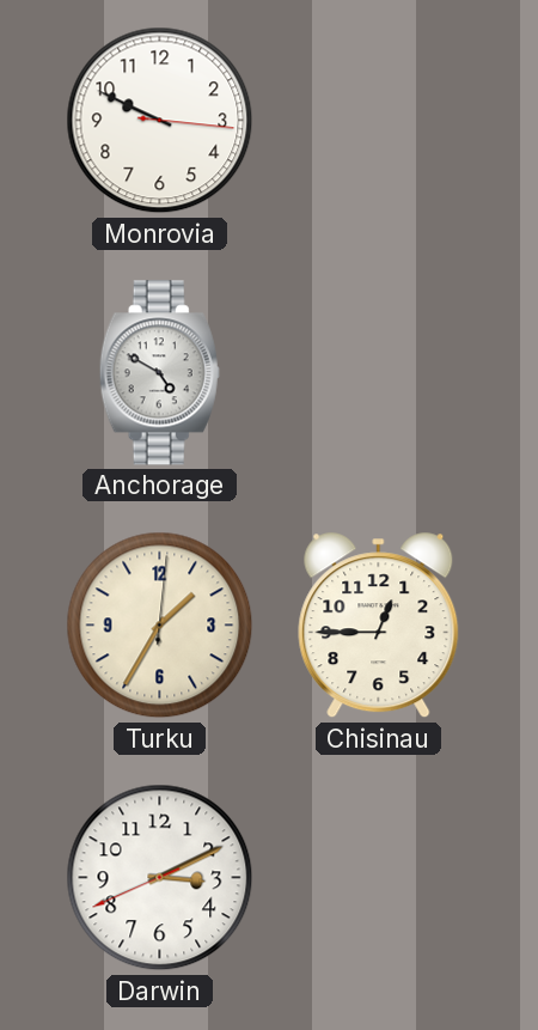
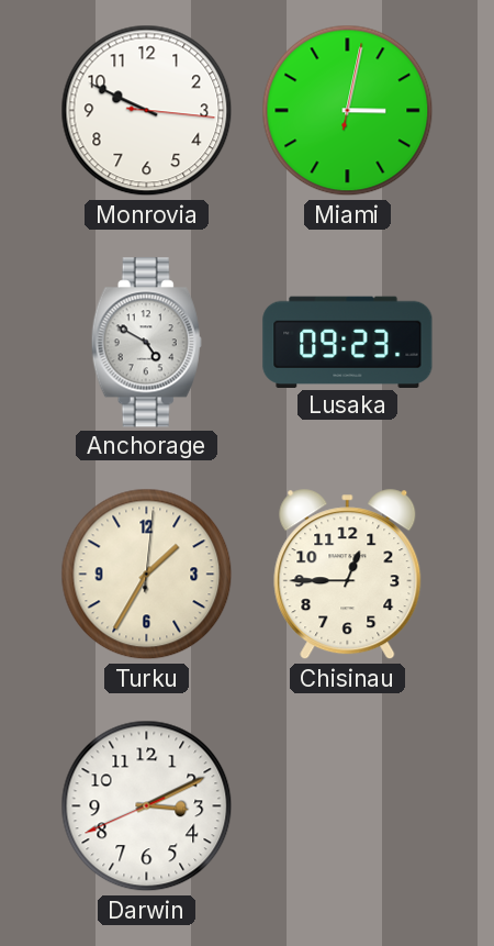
Miami: none -> 3:02 (348, 111)
Lusaka: none -> 09:23 (348, 342)
